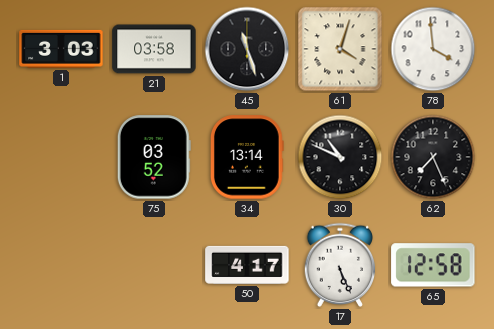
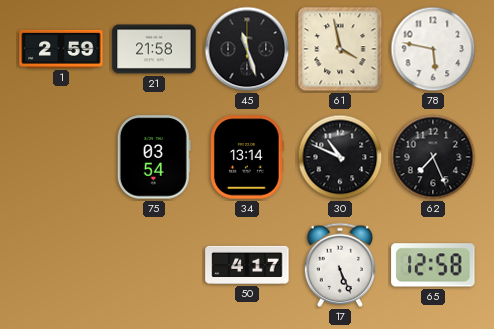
1: 3:03 -> 2:59 (61, 49)
21: 03:58 -> 21:58 (154, 49)
61: 4:03 -> 3:58 (340, 49)
78: 3:59 -> 5:47 (433, 49)
75: 03:52 -> 03:54 (154, 157)
